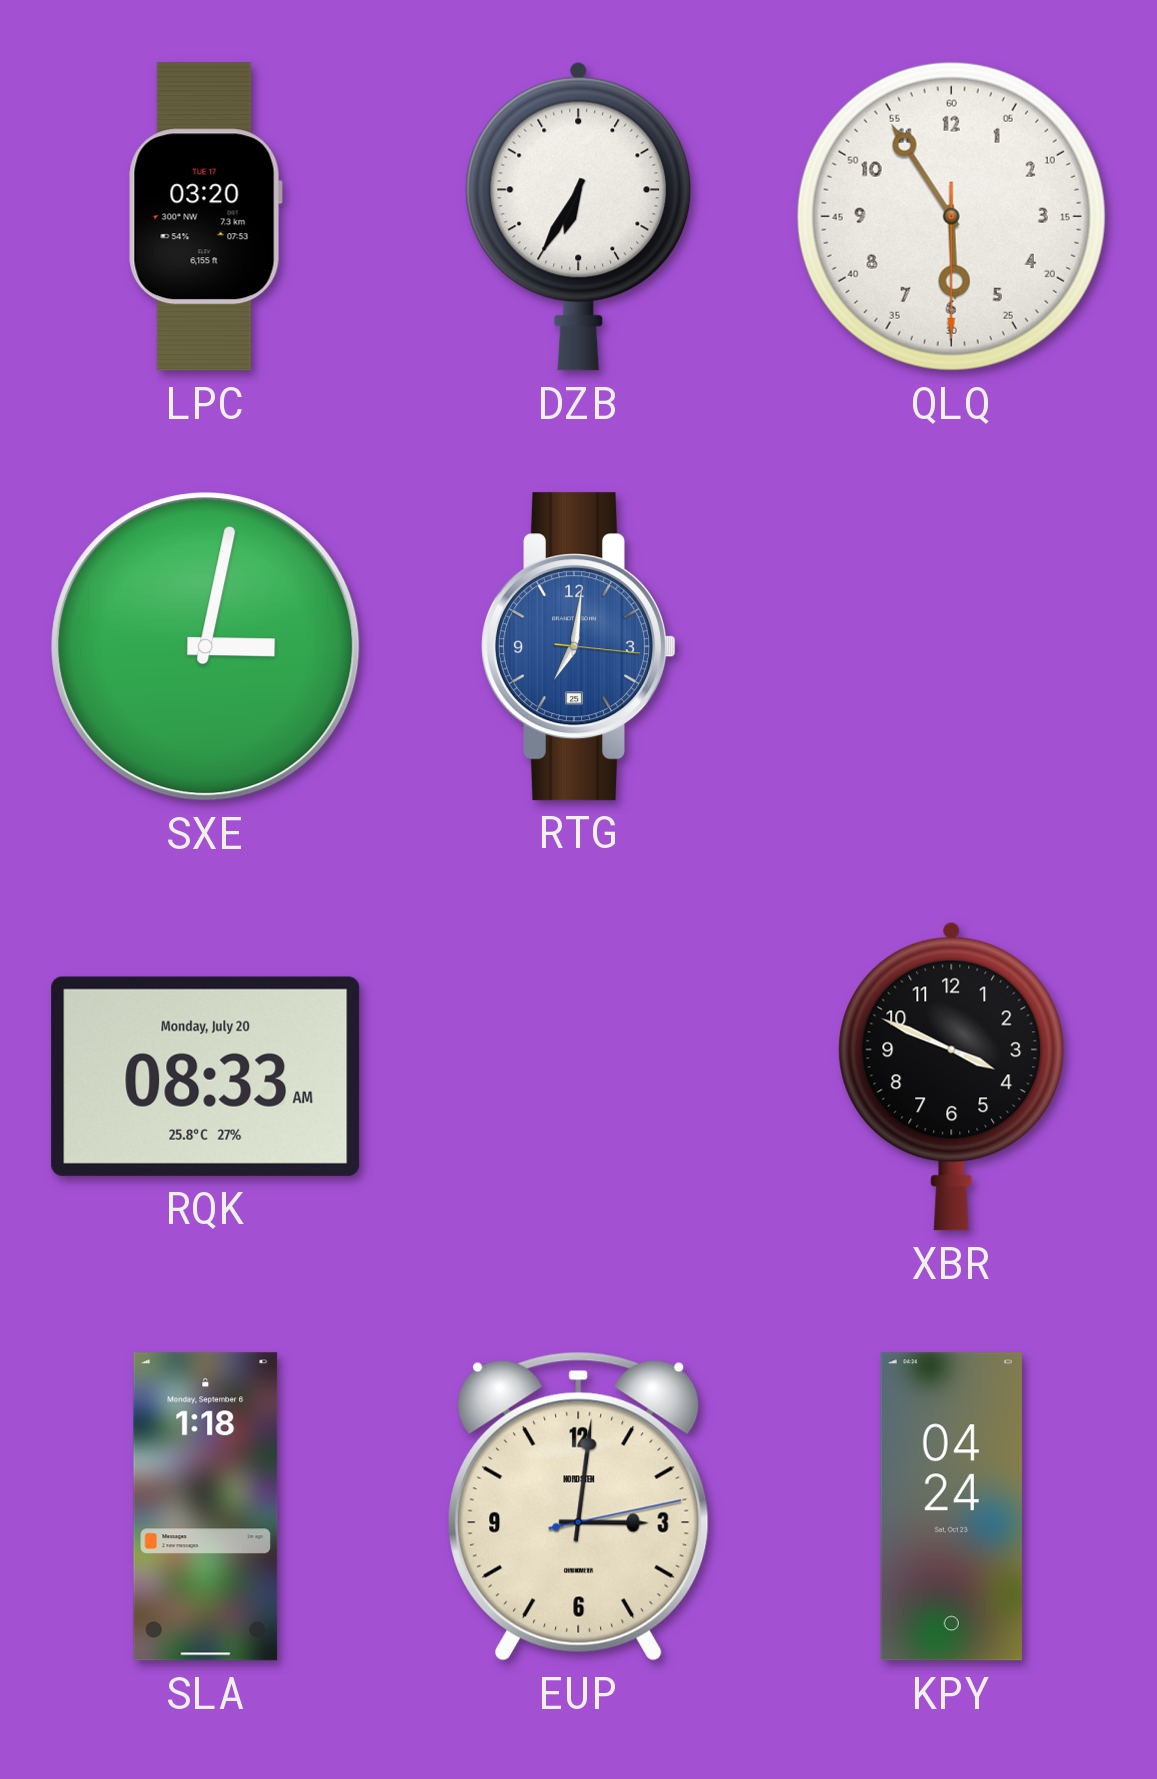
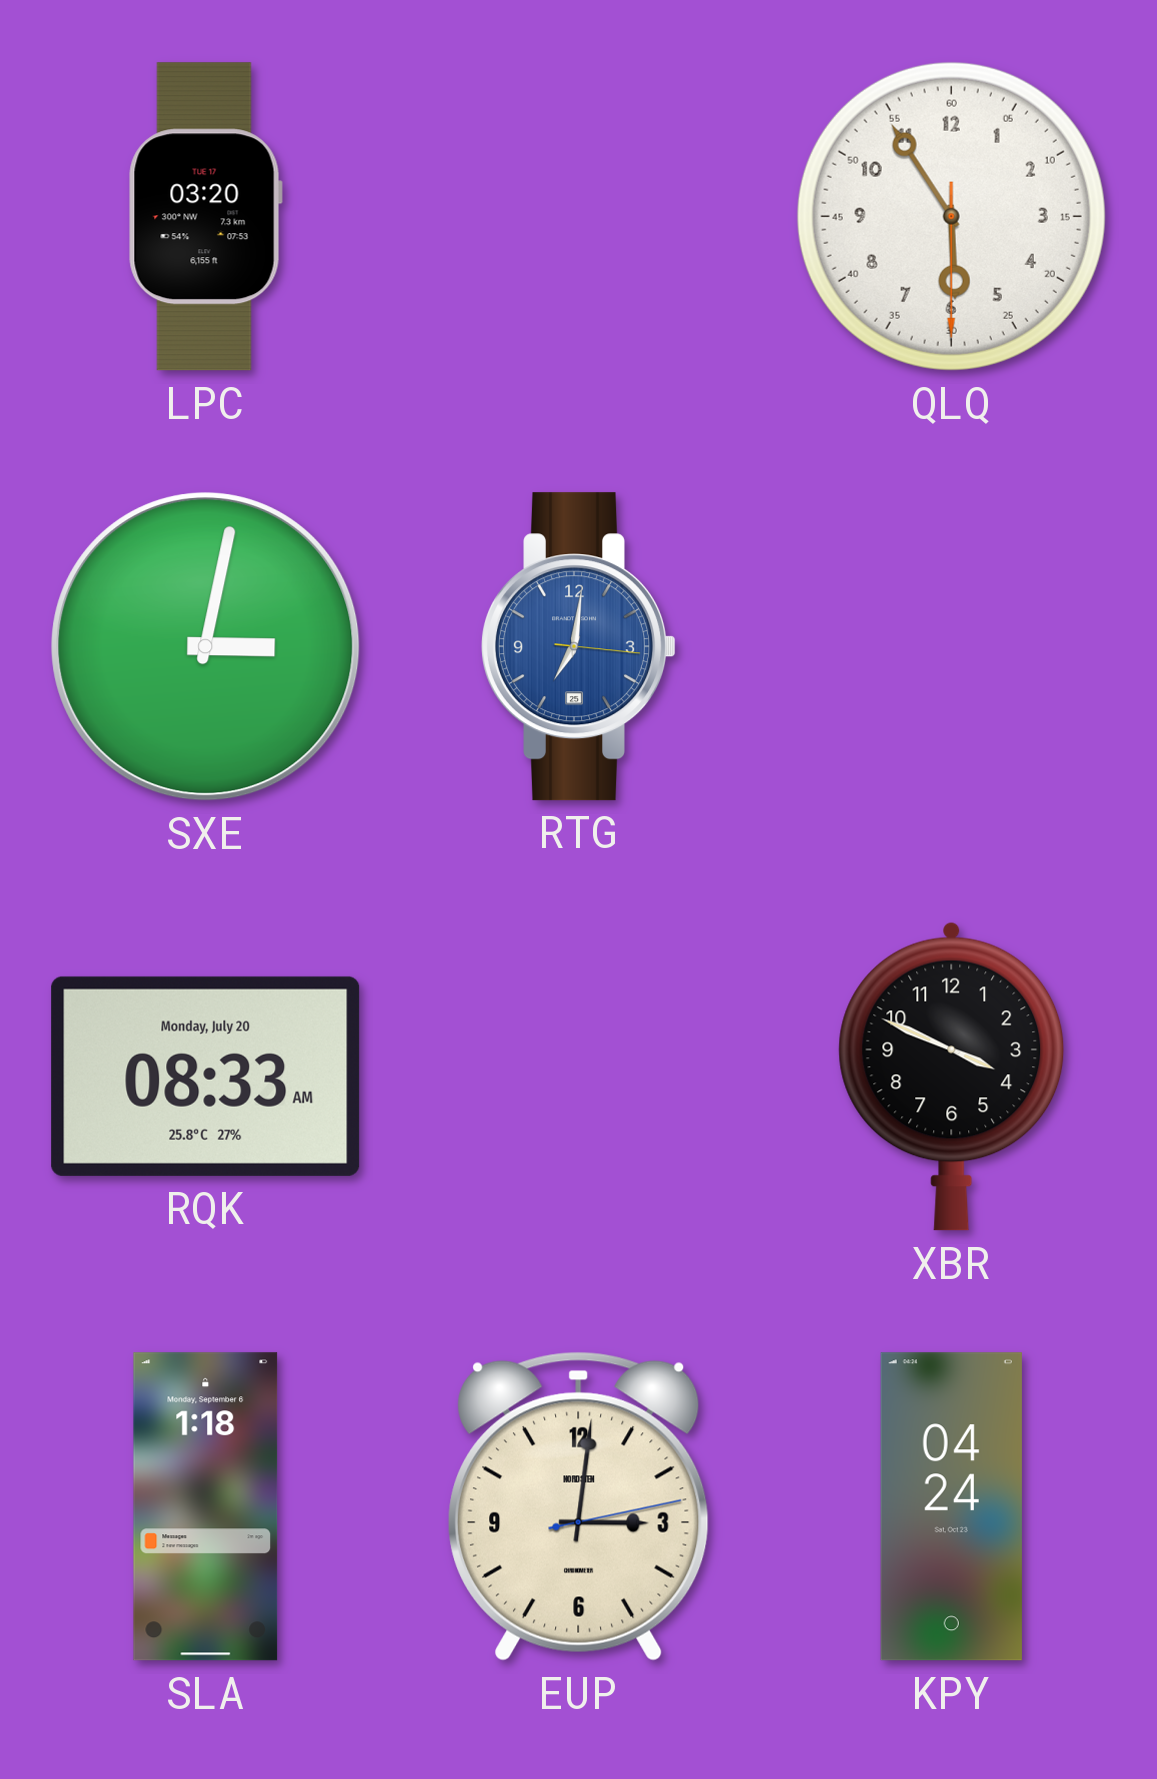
DZB: 6:35 -> none (579, 216)
